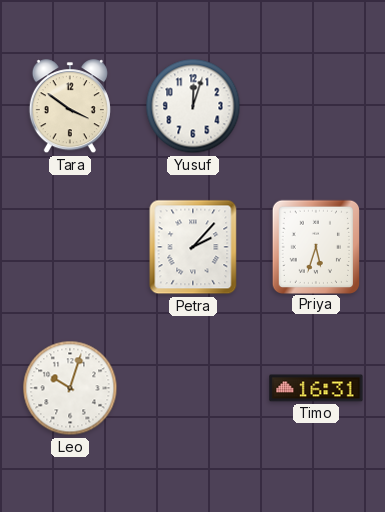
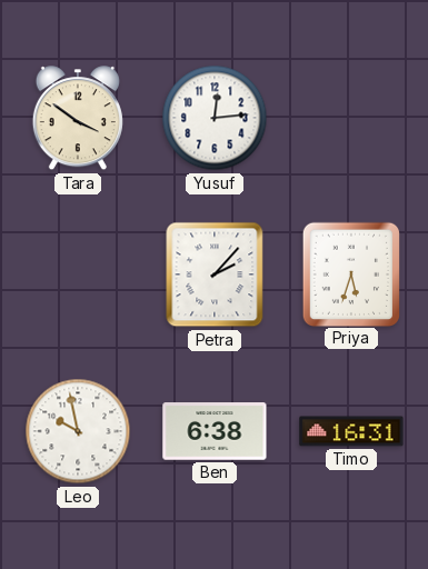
Yusuf: 12:03 -> 12:14 (215, 118)
Leo: 10:03 -> 9:58 (78, 431)
Ben: none -> 6:38 (215, 431)
